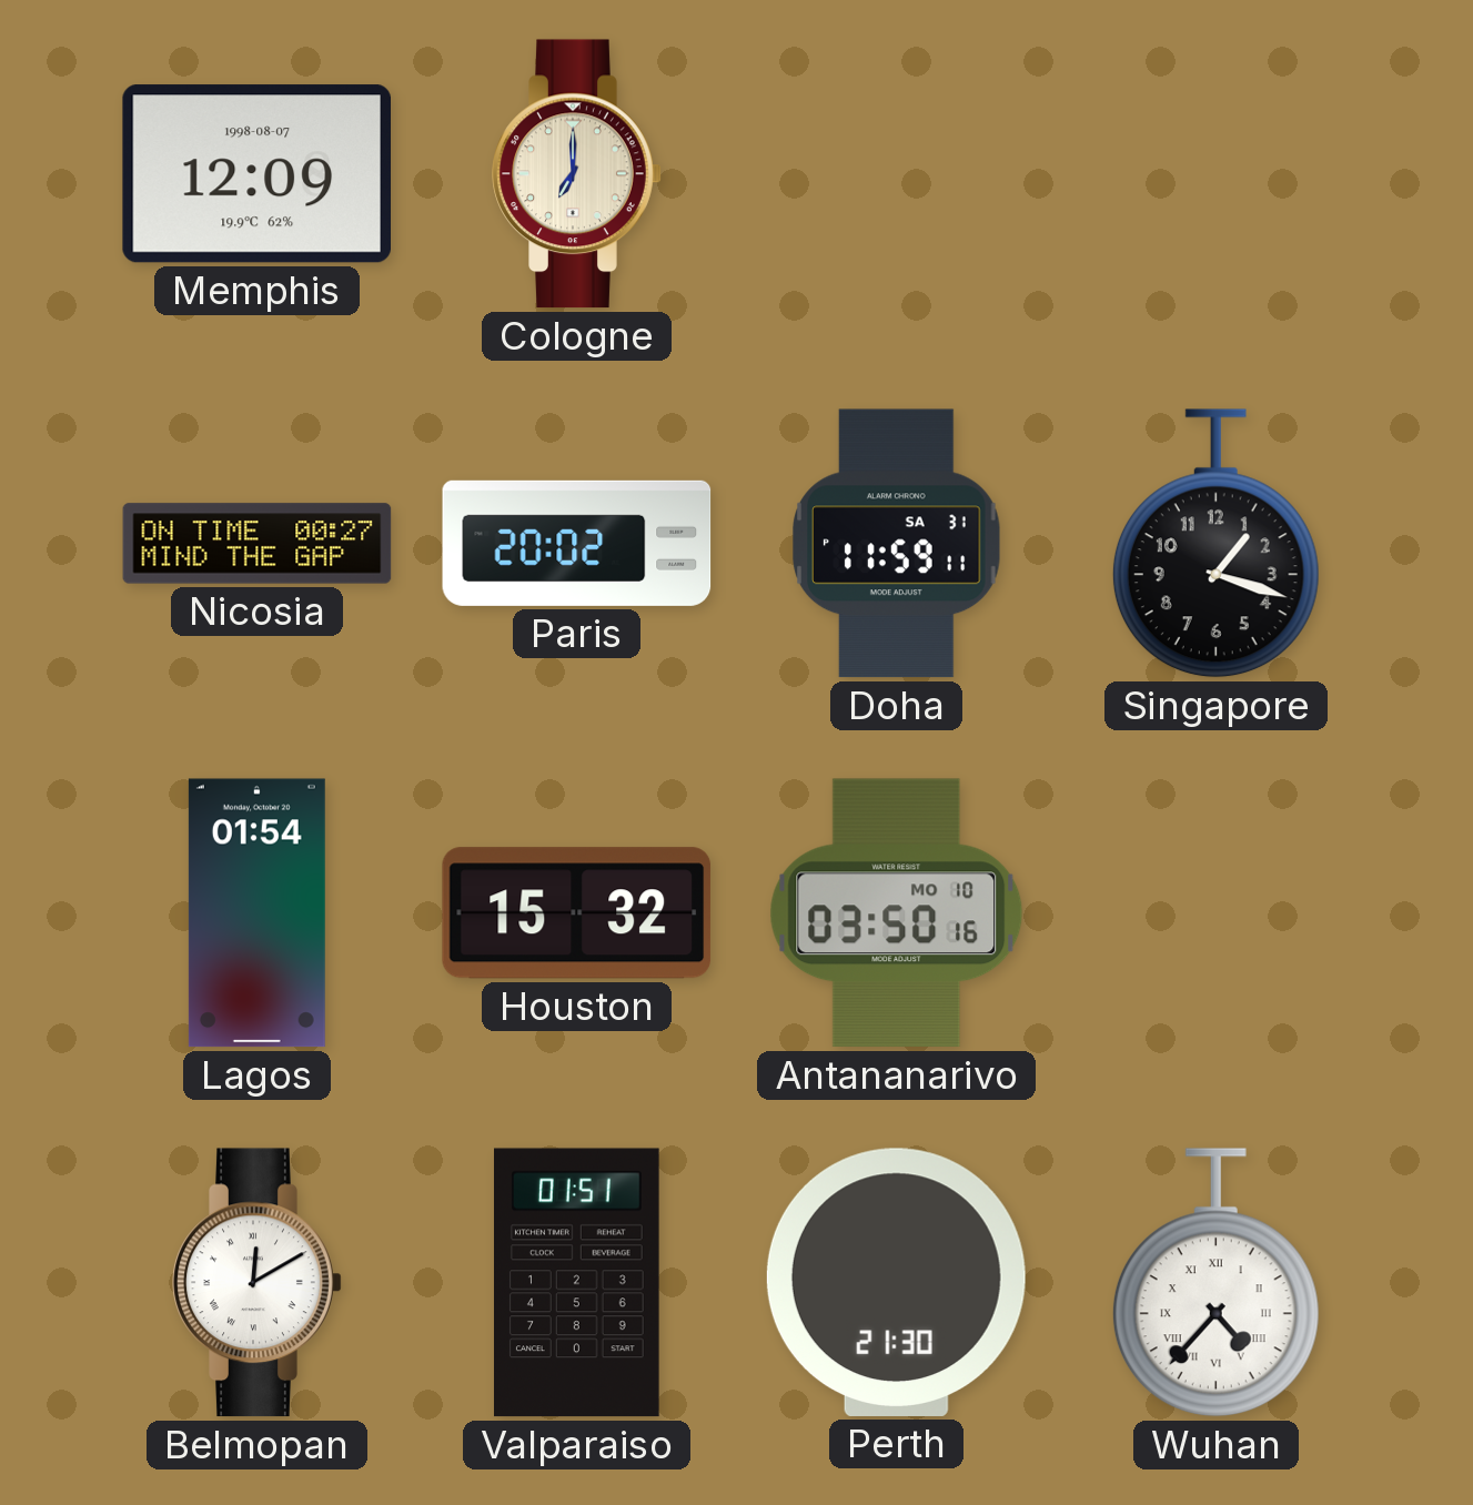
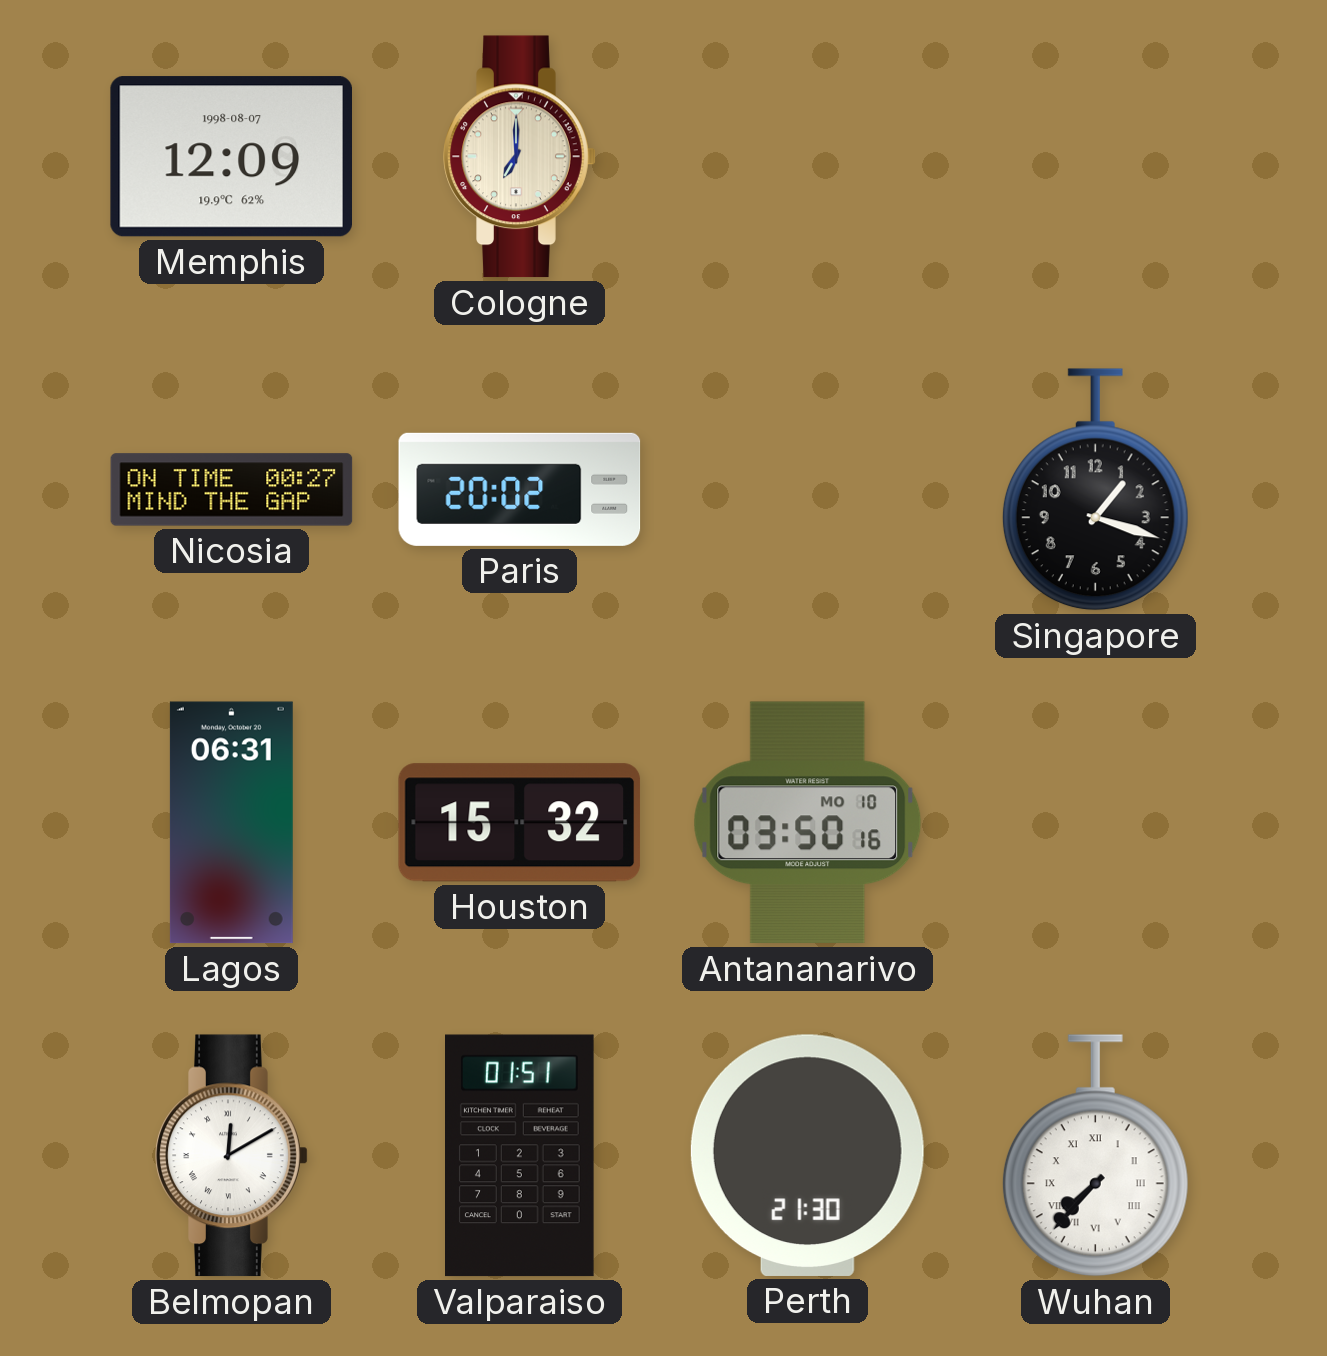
Doha: 11:59 -> none (897, 544)
Lagos: 01:54 -> 06:31 (231, 823)
Wuhan: 4:37 -> 7:37 (1095, 1156)
